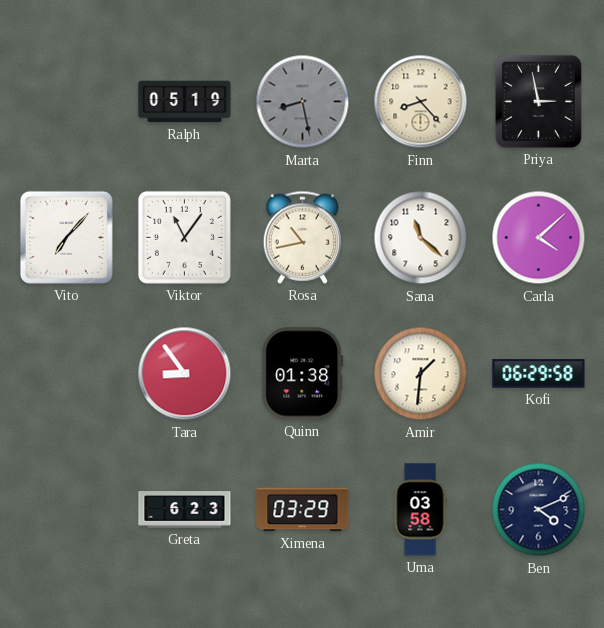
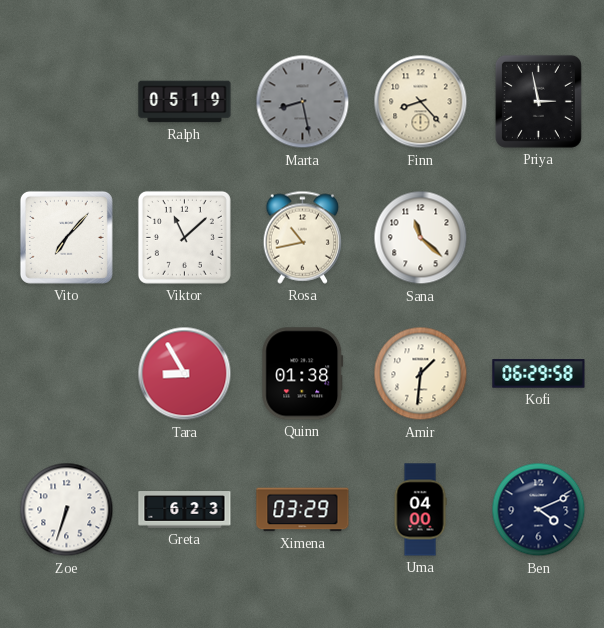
Viktor: 11:06 -> 11:08 (184, 237)
Carla: 4:08 -> none (539, 238)
Tara: 8:54 -> 8:55 (185, 374)
Zoe: none -> 6:33 (67, 510)
Uma: 03:58 -> 04:00 (420, 510)
